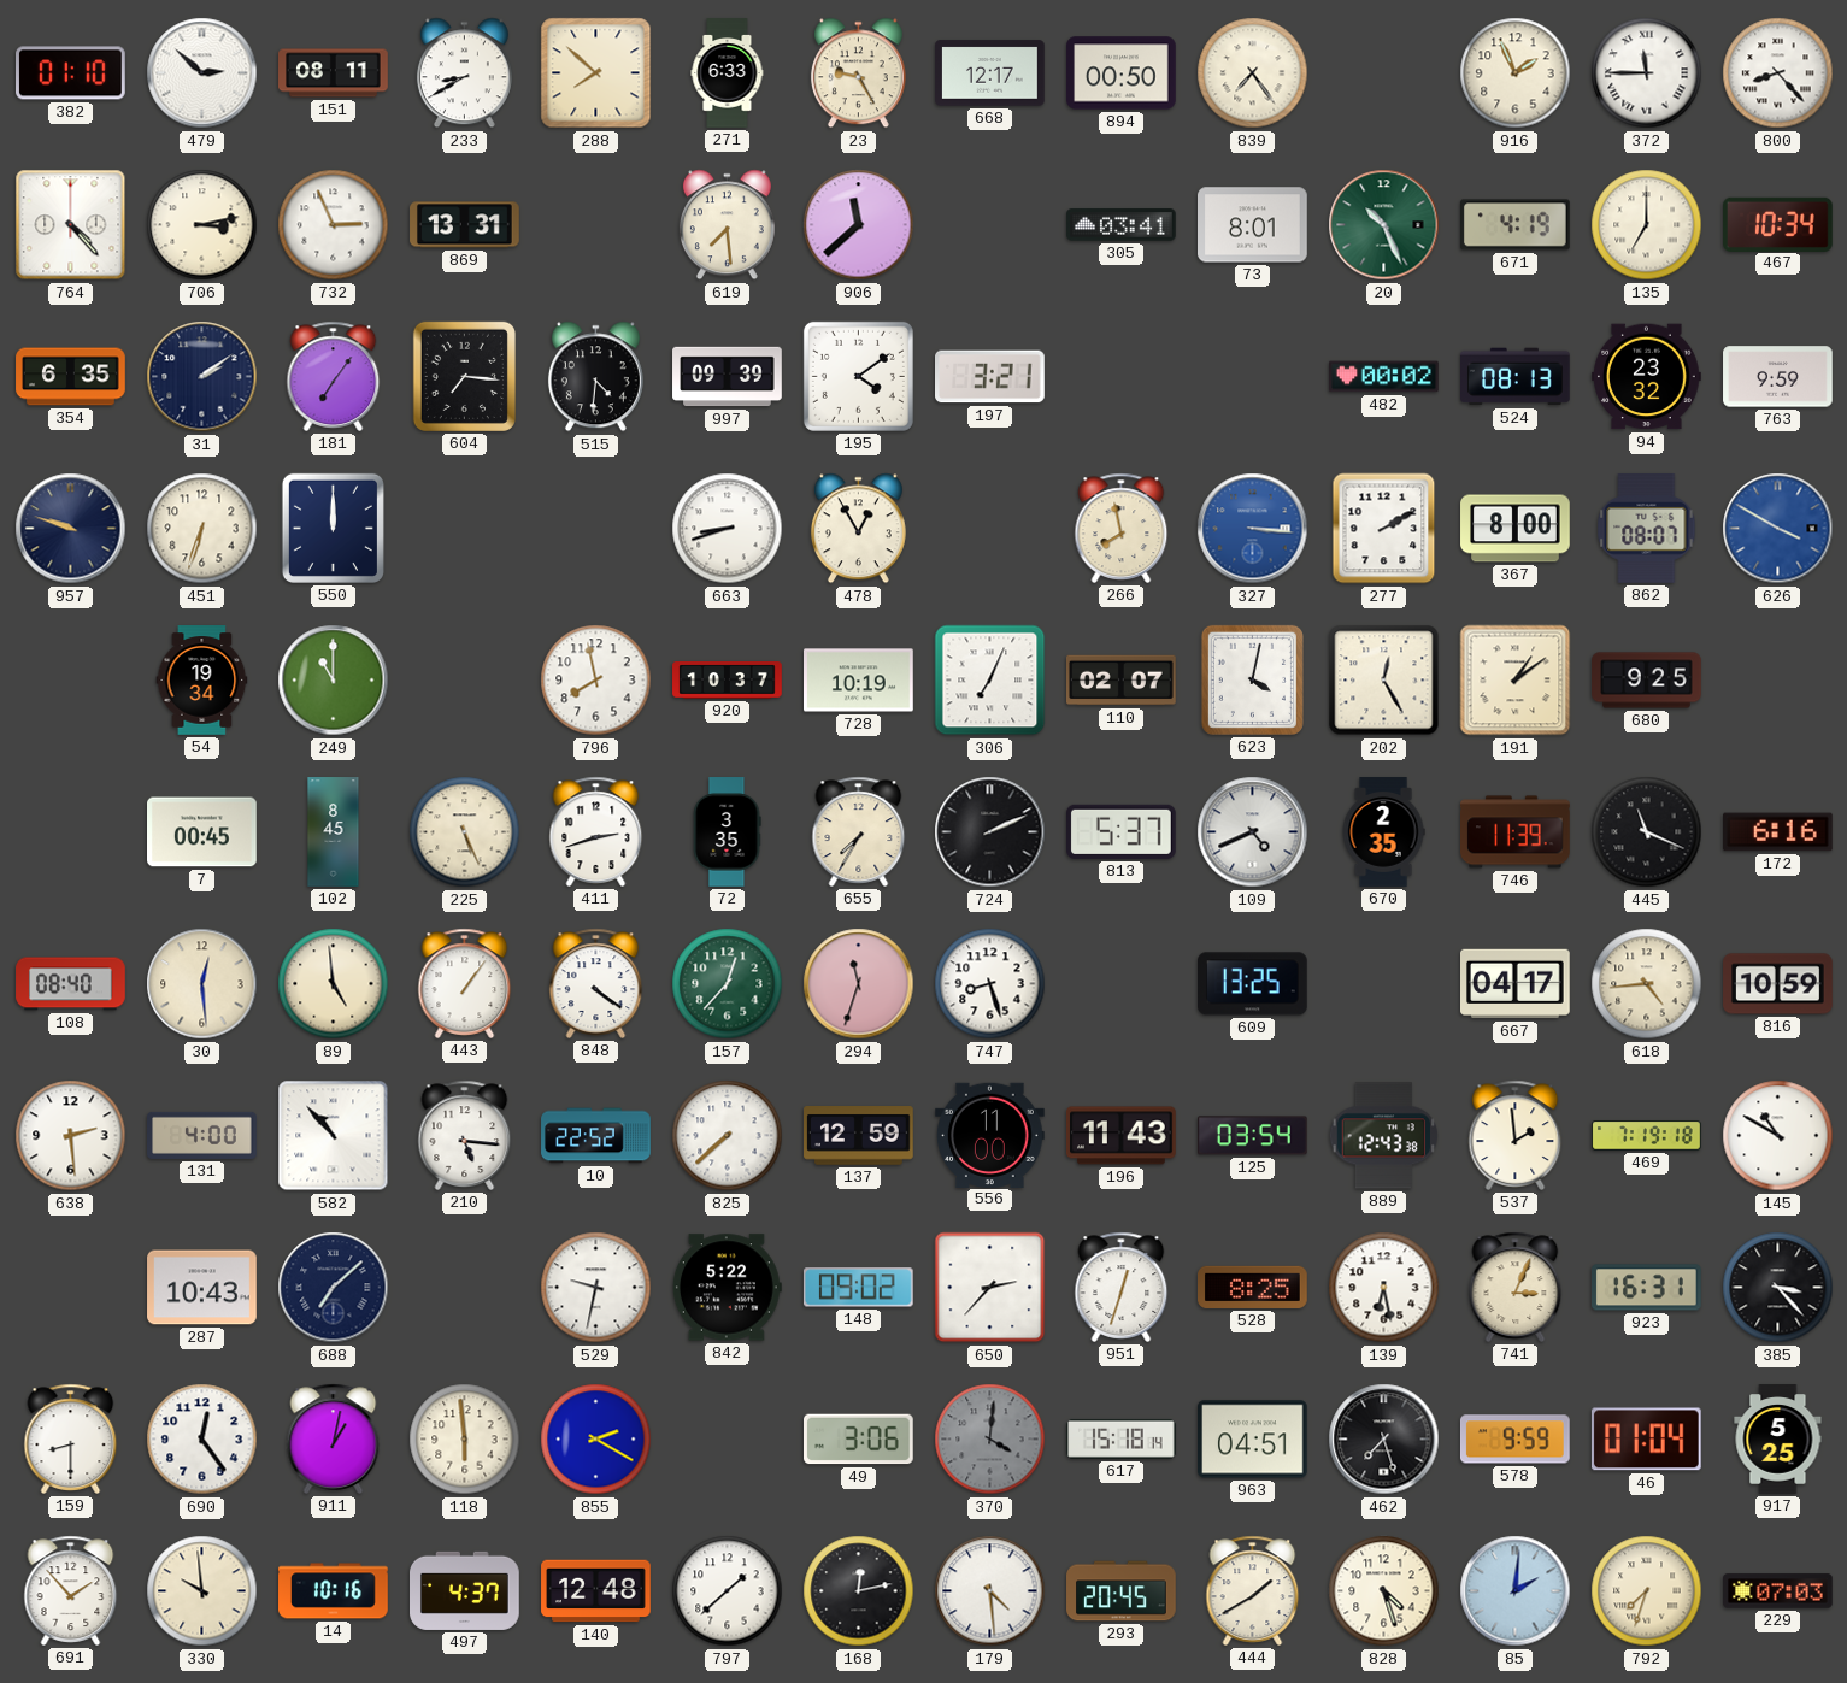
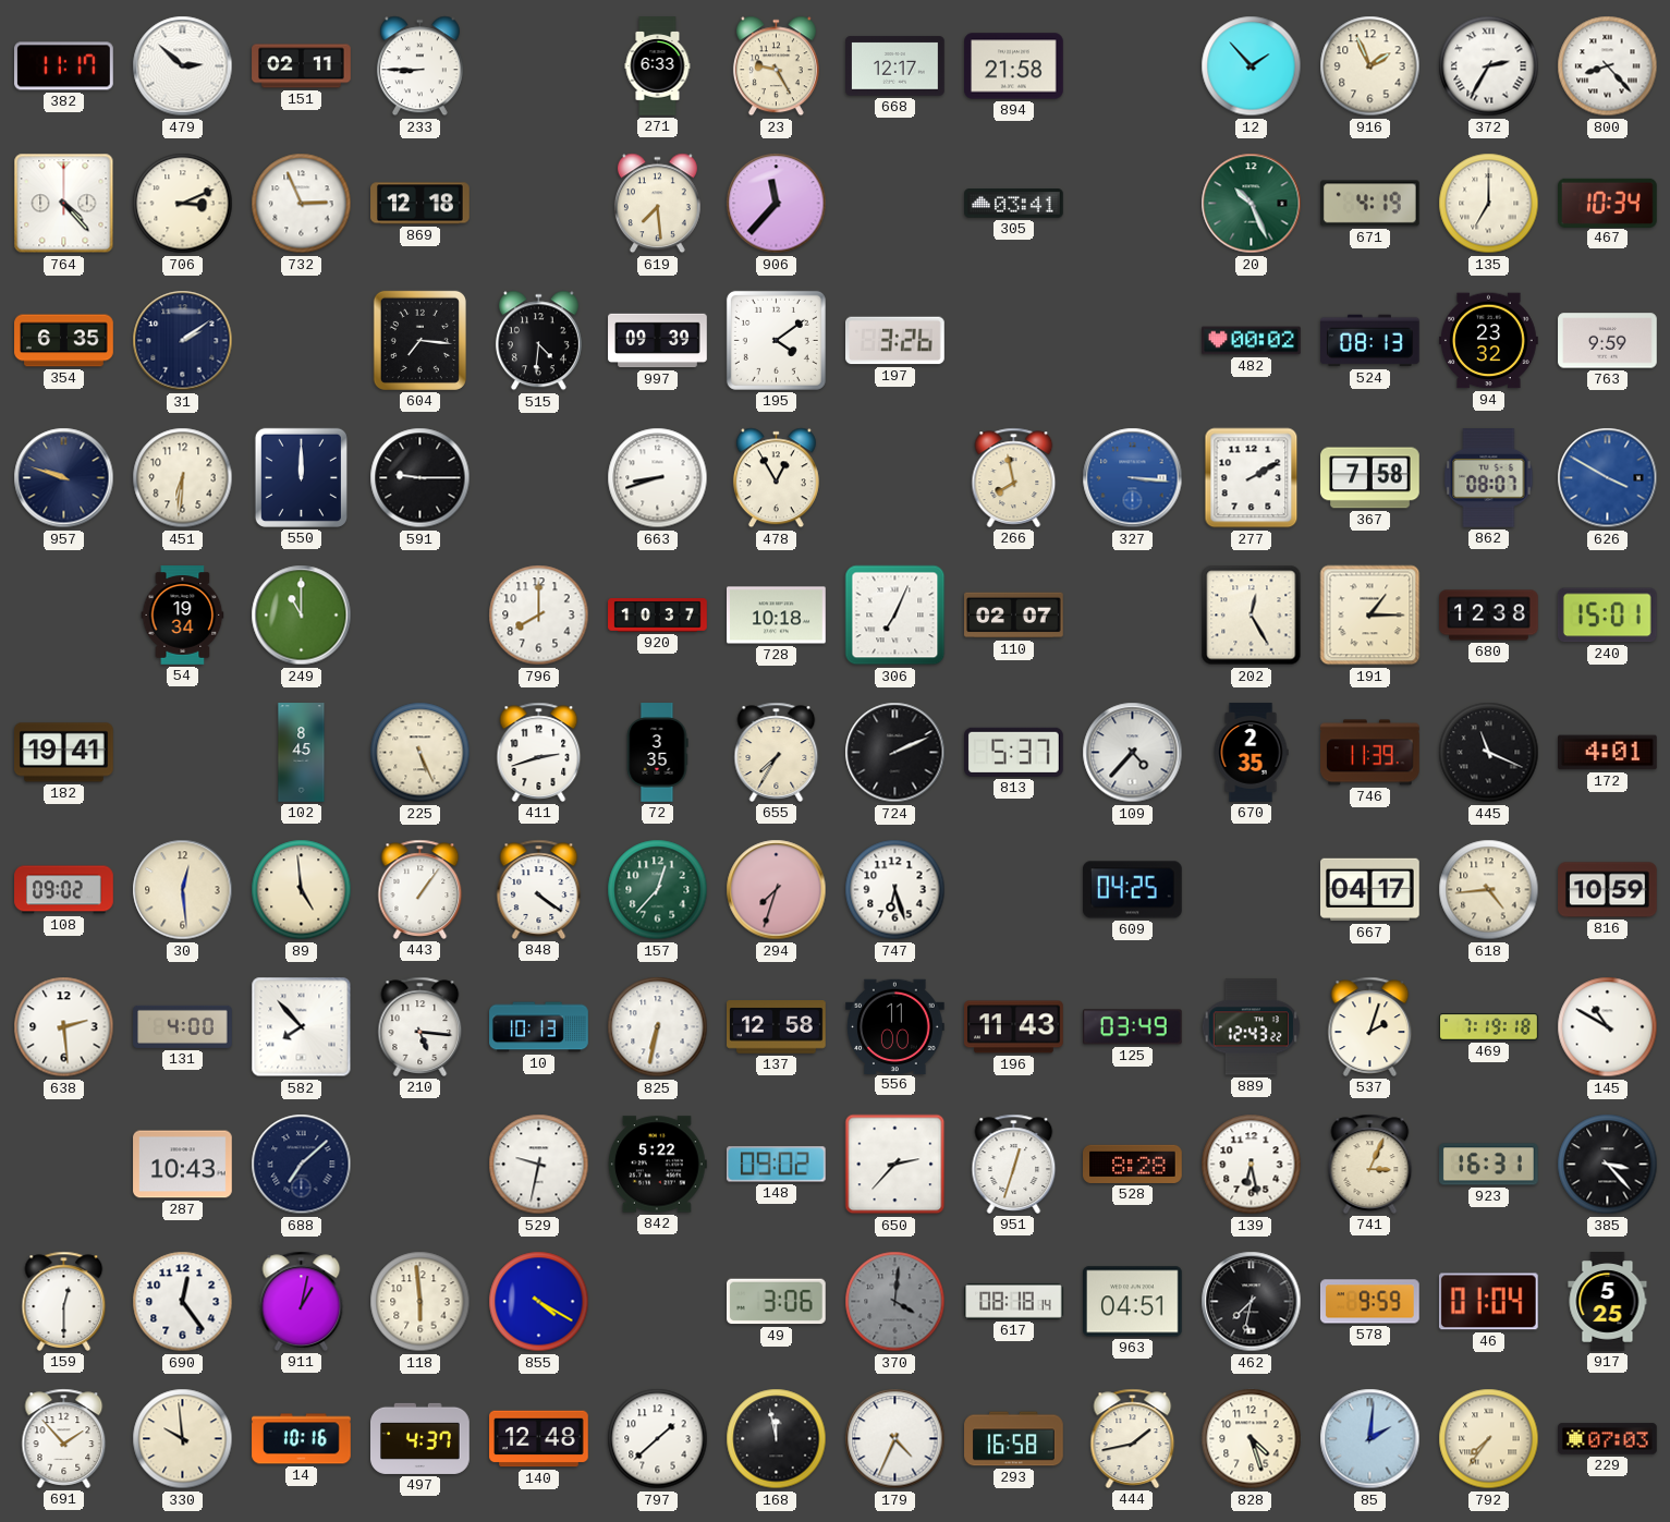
382: 01:10 -> 11:17 (64, 66)
151: 08:11 -> 02:11 (302, 66)
233: 8:40 -> 8:45 (419, 66)
288: 7:52 -> none (596, 73)
894: 00:50 -> 21:58 (1014, 66)
839: 7:24 -> none (1253, 73)
12: none -> 1:53 (1252, 66)
372: 11:45 -> 2:35 (1489, 66)
706: 3:13 -> 3:11 (183, 204)
869: 13:31 -> 12:18 (420, 204)
906: 11:38 -> 11:37 (777, 204)
73: 8:01 -> none (1253, 225)
181: 7:06 -> none (334, 376)
197: 3:21 -> 3:26 (895, 341)
451: 6:33 -> 6:31 (183, 478)
591: none -> 9:15 (420, 478)
367: 8:00 -> 7:58 (1370, 478)
796: 7:58 -> 8:00 (539, 616)
728: 10:19 -> 10:18 (777, 616)
623: 4:02 -> none (1252, 679)
191: 1:09 -> 1:15 (1370, 616)
680: 9:25 -> 12:38 (1489, 616)
240: none -> 15:01 (1607, 616)
182: none -> 19:41 (64, 753)
7: 00:45 -> none (202, 832)
109: 4:41 -> 4:37 (1133, 753)
172: 6:16 -> 4:01 (1608, 753)
108: 08:40 -> 09:02 (64, 890)
294: 11:33 -> 7:33 (777, 890)
747: 8:27 -> 6:27 (895, 890)
609: 13:25 -> 04:25 (1133, 890)
582: 10:53 -> 7:53 (302, 1027)
10: 22:52 -> 10:13 (539, 1027)
825: 7:38 -> 6:32 (658, 1027)
137: 12:59 -> 12:58 (777, 1027)
125: 03:54 -> 03:49 (1132, 1027)
889: 12:43:38 -> 12:43:22 (1251, 1027)
537: 1:59 -> 2:03 (1370, 1026)
528: 8:25 -> 8:28 (1133, 1164)
159: 8:30 -> 12:30 (64, 1301)
855: 2:20 -> 4:20 (539, 1302)
617: 15:18 -> 08:18 (1014, 1301)
462: 7:27 -> 7:32 (1252, 1302)
168: 12:13 -> 11:58 (777, 1439)
179: 4:29 -> 4:34 (895, 1439)
293: 20:45 -> 16:58 (1014, 1439)
444: 1:40 -> 1:43 (1133, 1438)
792: 7:33 -> 7:36 (1489, 1439)
